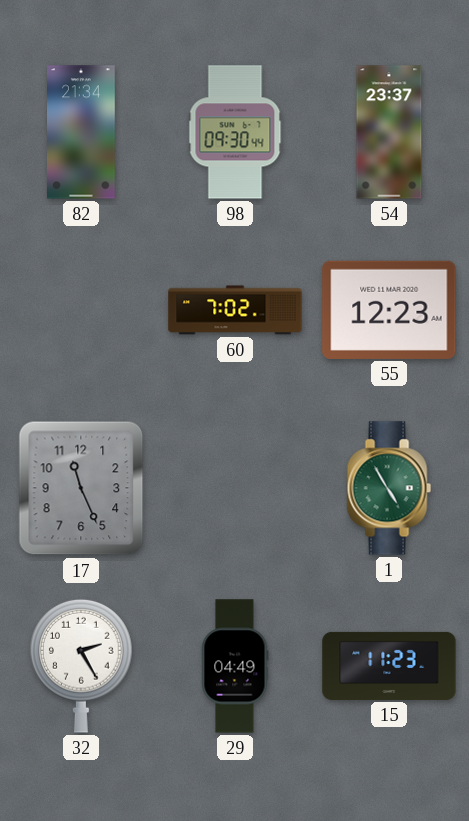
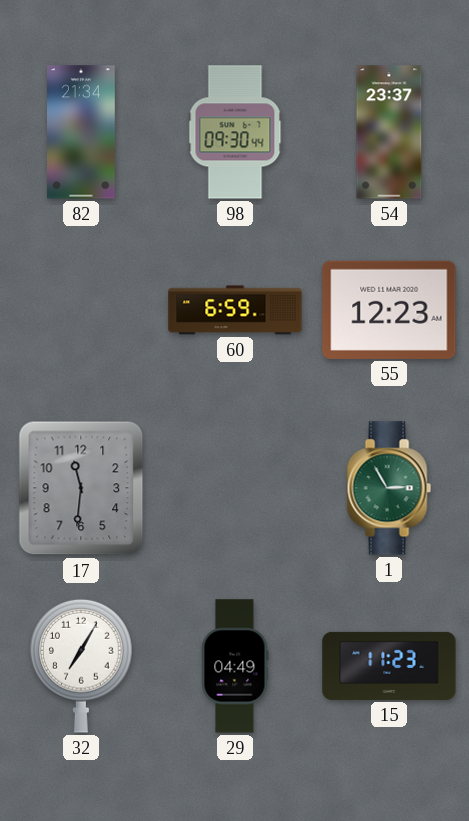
60: 7:02 -> 6:59 (235, 310)
17: 11:26 -> 11:31 (81, 488)
1: 4:55 -> 2:55 (389, 488)
32: 2:25 -> 7:05 (82, 666)
